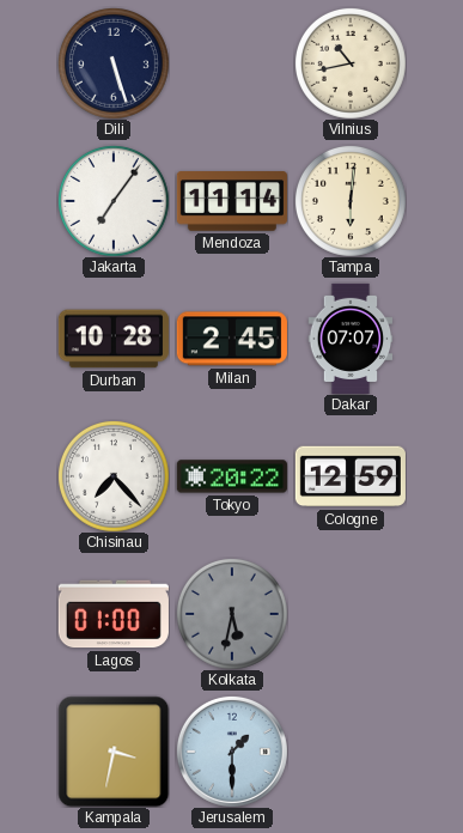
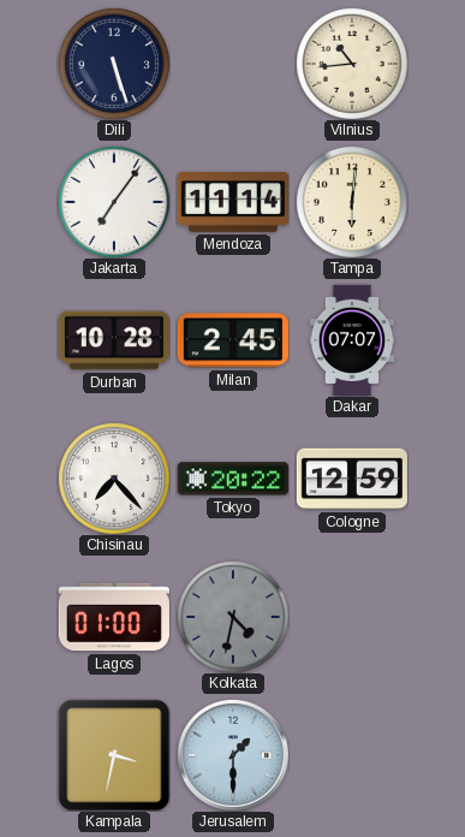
Vilnius: 10:43 -> 10:44 (352, 64)
Kolkata: 5:32 -> 4:32 (233, 617)
